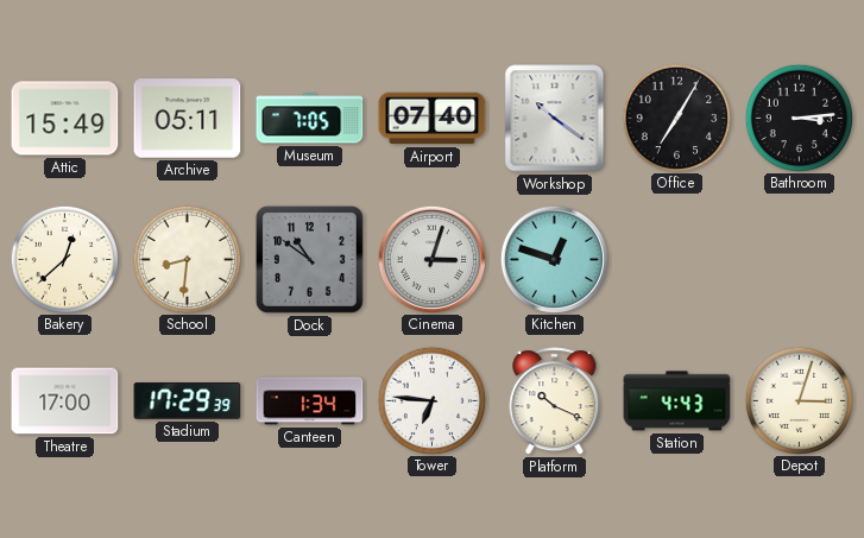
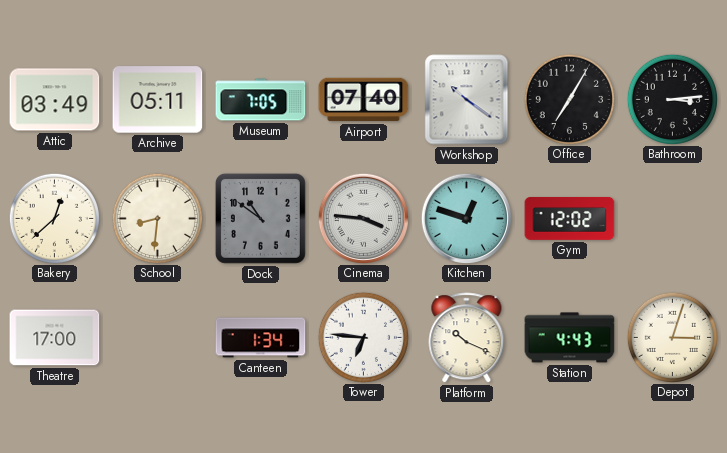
Attic: 15:49 -> 03:49 (55, 100)
Cinema: 3:03 -> 3:46 (363, 218)
Gym: none -> 12:02 (570, 218)
Stadium: 17:29 -> none (188, 401)
